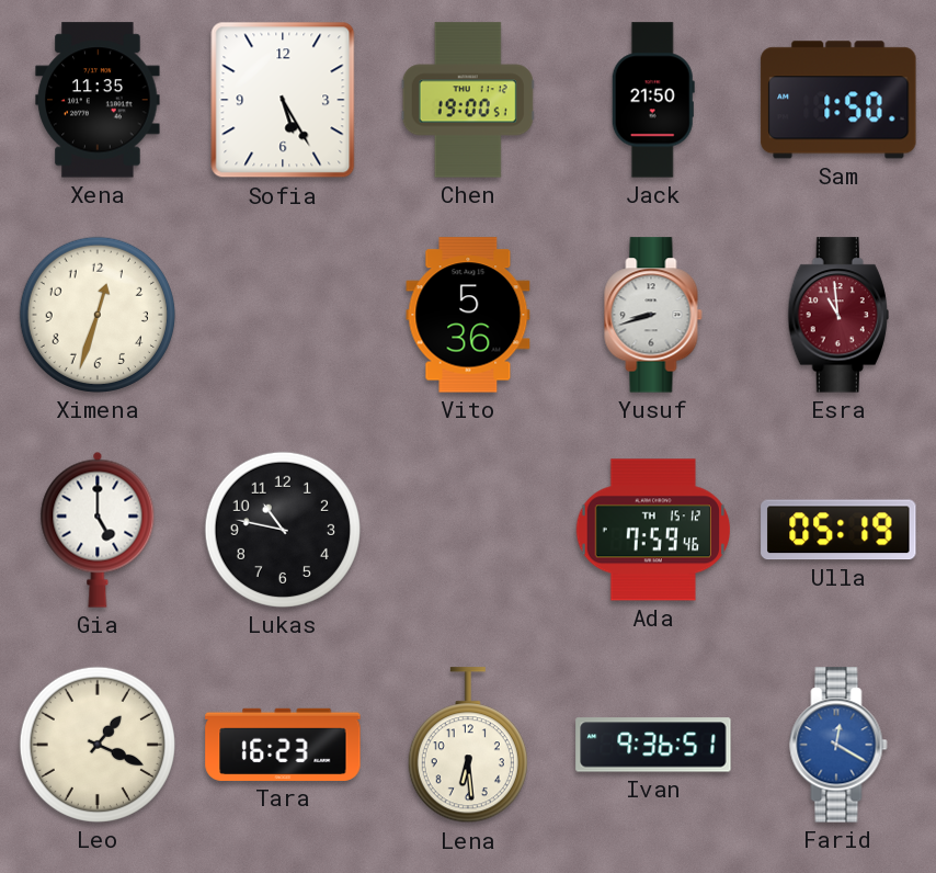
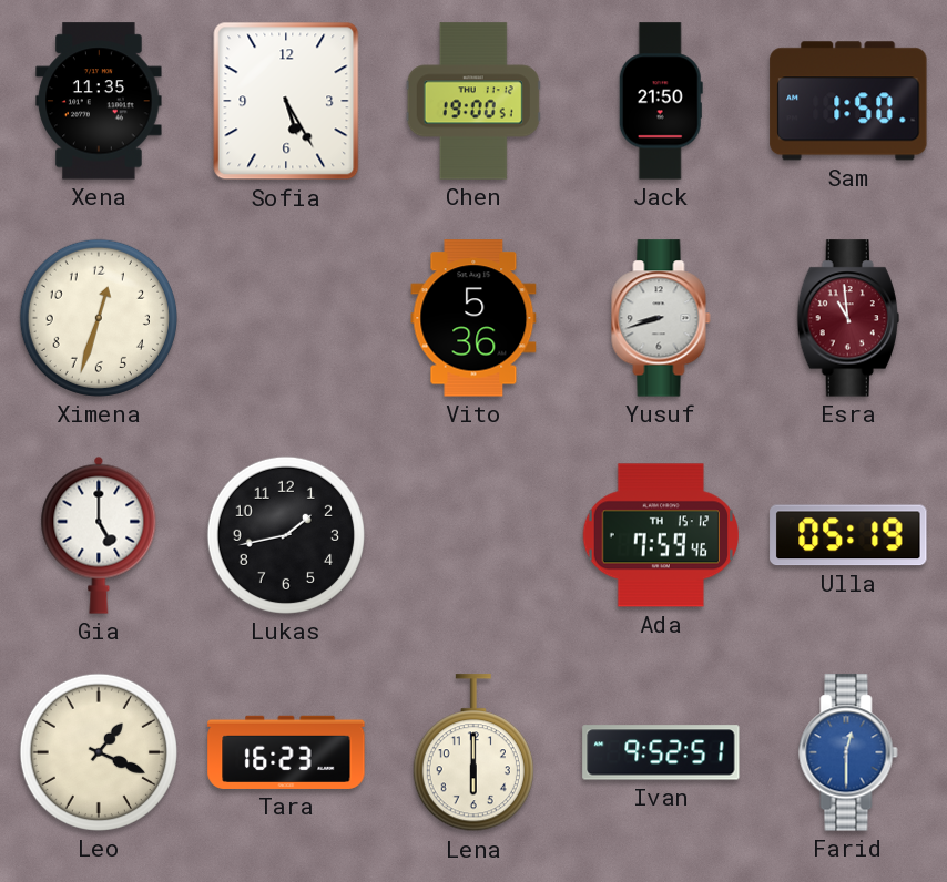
Lukas: 10:47 -> 1:43 (286, 535)
Lena: 6:29 -> 6:00 (473, 753)
Ivan: 9:36 -> 9:52 (661, 752)
Farid: 12:20 -> 12:30 (848, 752)
